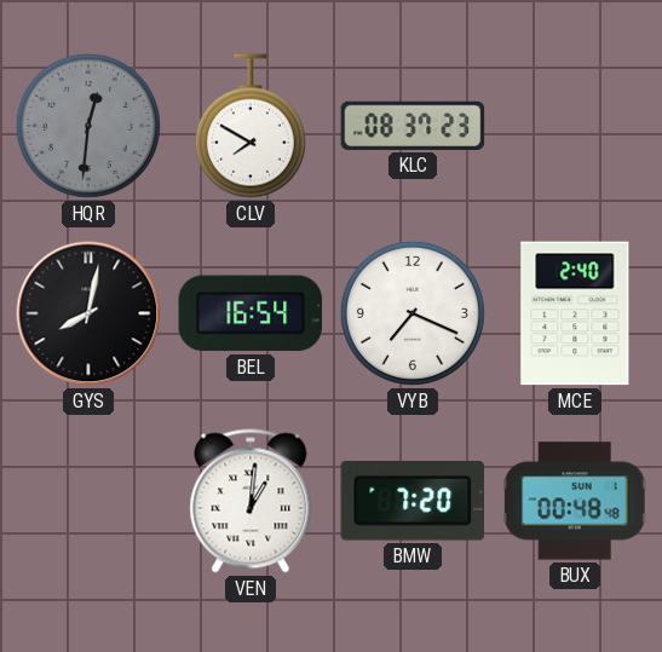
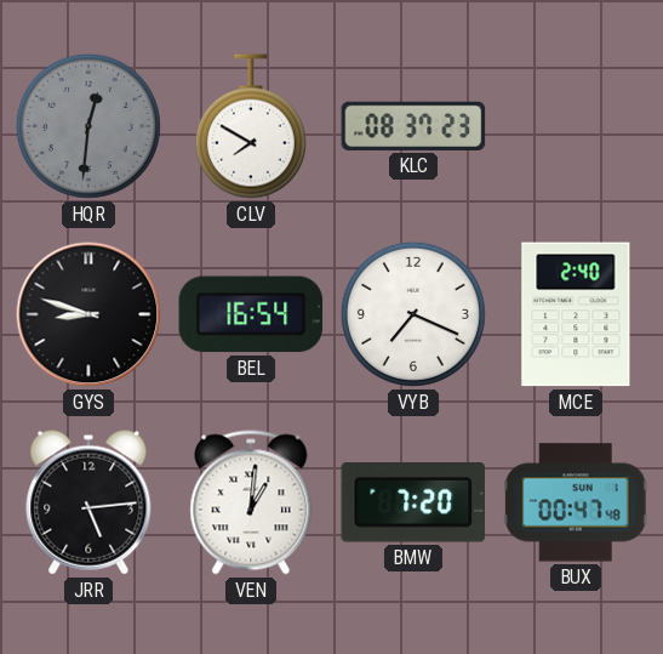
GYS: 8:02 -> 8:48 (88, 314)
JRR: none -> 5:14 (88, 502)
BUX: 00:48 -> 00:47 (576, 502)
